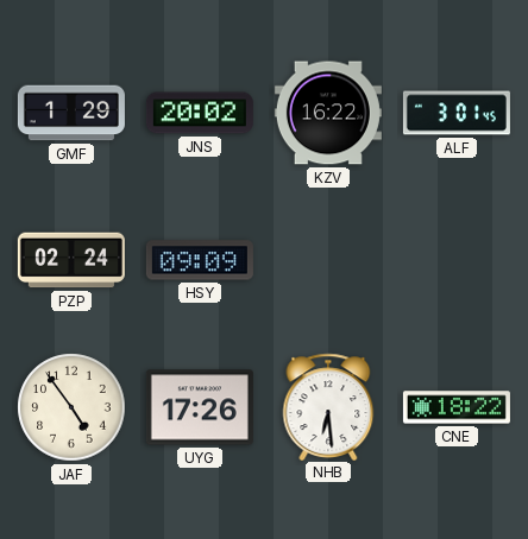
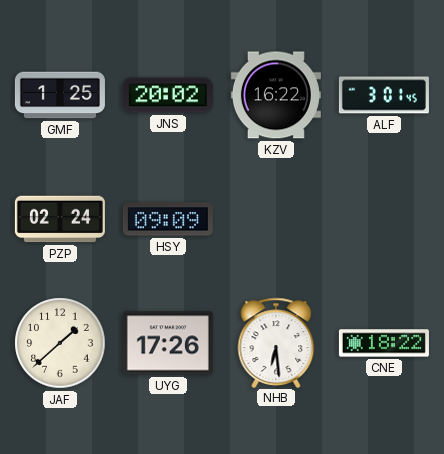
GMF: 1:29 -> 1:25 (60, 95)
JAF: 4:54 -> 1:38 (60, 343)
